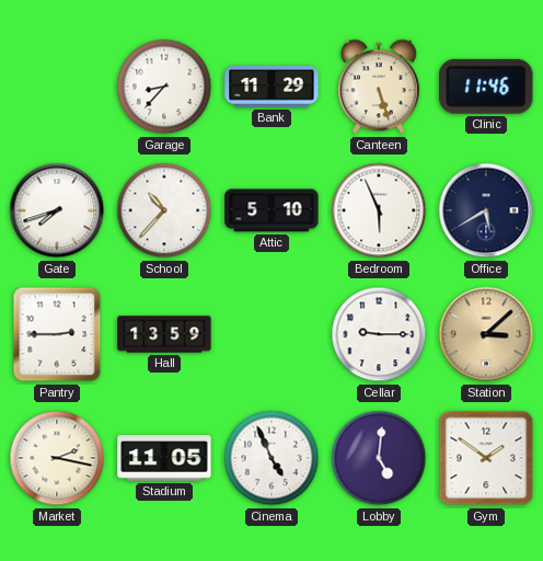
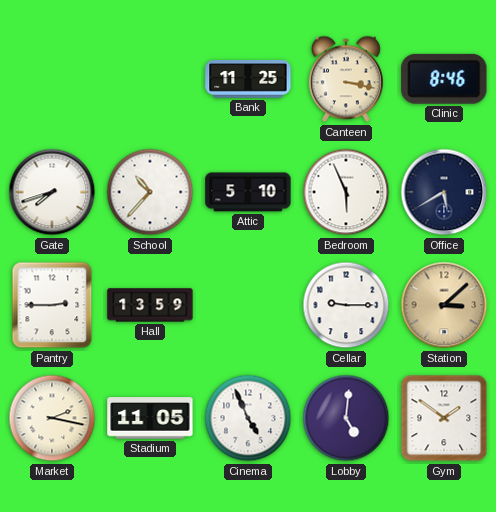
Garage: 8:37 -> none (164, 87)
Bank: 11:29 -> 11:25 (248, 79)
Canteen: 5:27 -> 3:17 (346, 79)
Clinic: 11:46 -> 8:46 (444, 79)
